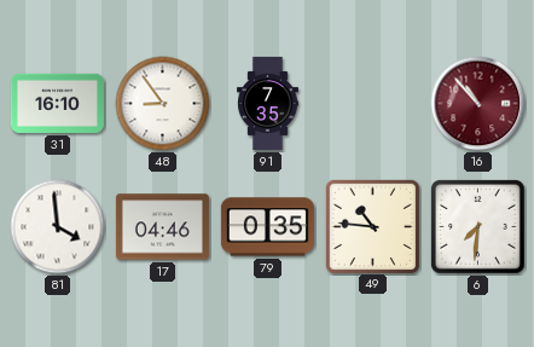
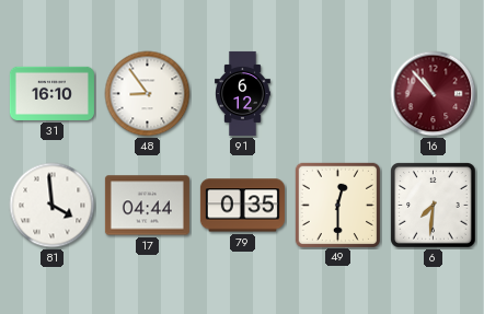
91: 7:35 -> 6:12 (243, 93)
17: 04:46 -> 04:44 (147, 206)
49: 10:46 -> 12:30 (337, 205)
